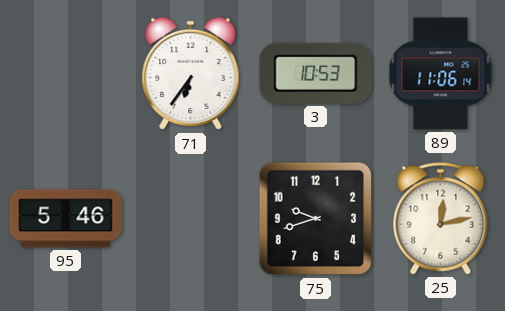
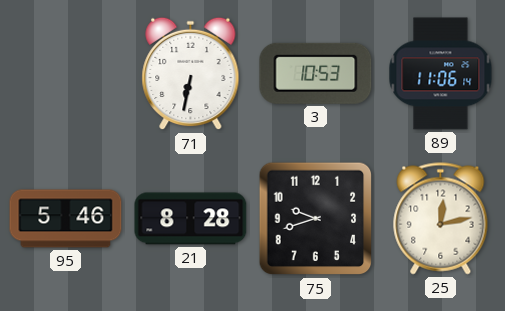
71: 6:36 -> 6:32 (191, 74)
21: none -> 8:28 (191, 219)
